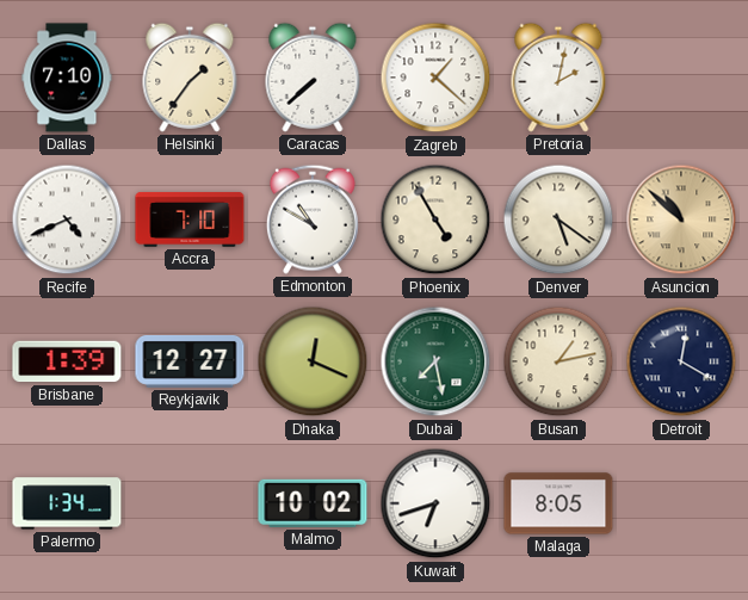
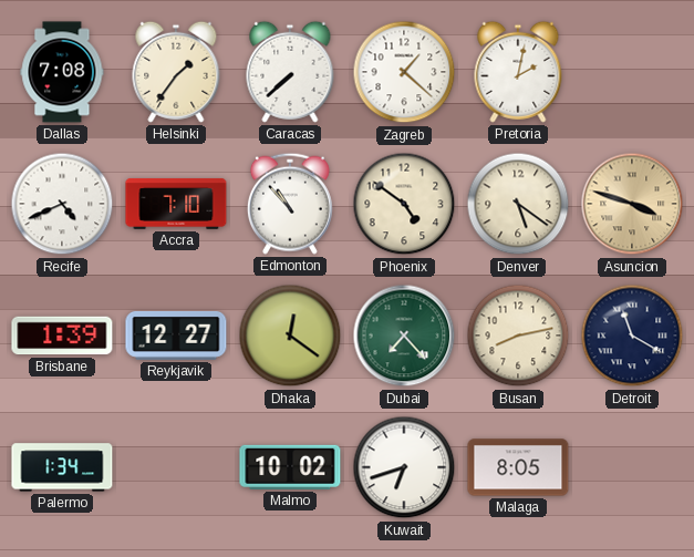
Dallas: 7:10 -> 7:08 (62, 72)
Edmonton: 10:50 -> 10:53 (290, 204)
Phoenix: 4:55 -> 4:51 (404, 204)
Asuncion: 10:52 -> 3:48 (632, 204)
Dhaka: 12:19 -> 12:21 (290, 336)
Dubai: 7:28 -> 7:23 (404, 336)
Busan: 1:13 -> 8:13 (518, 336)
Detroit: 12:20 -> 11:20 (632, 336)
